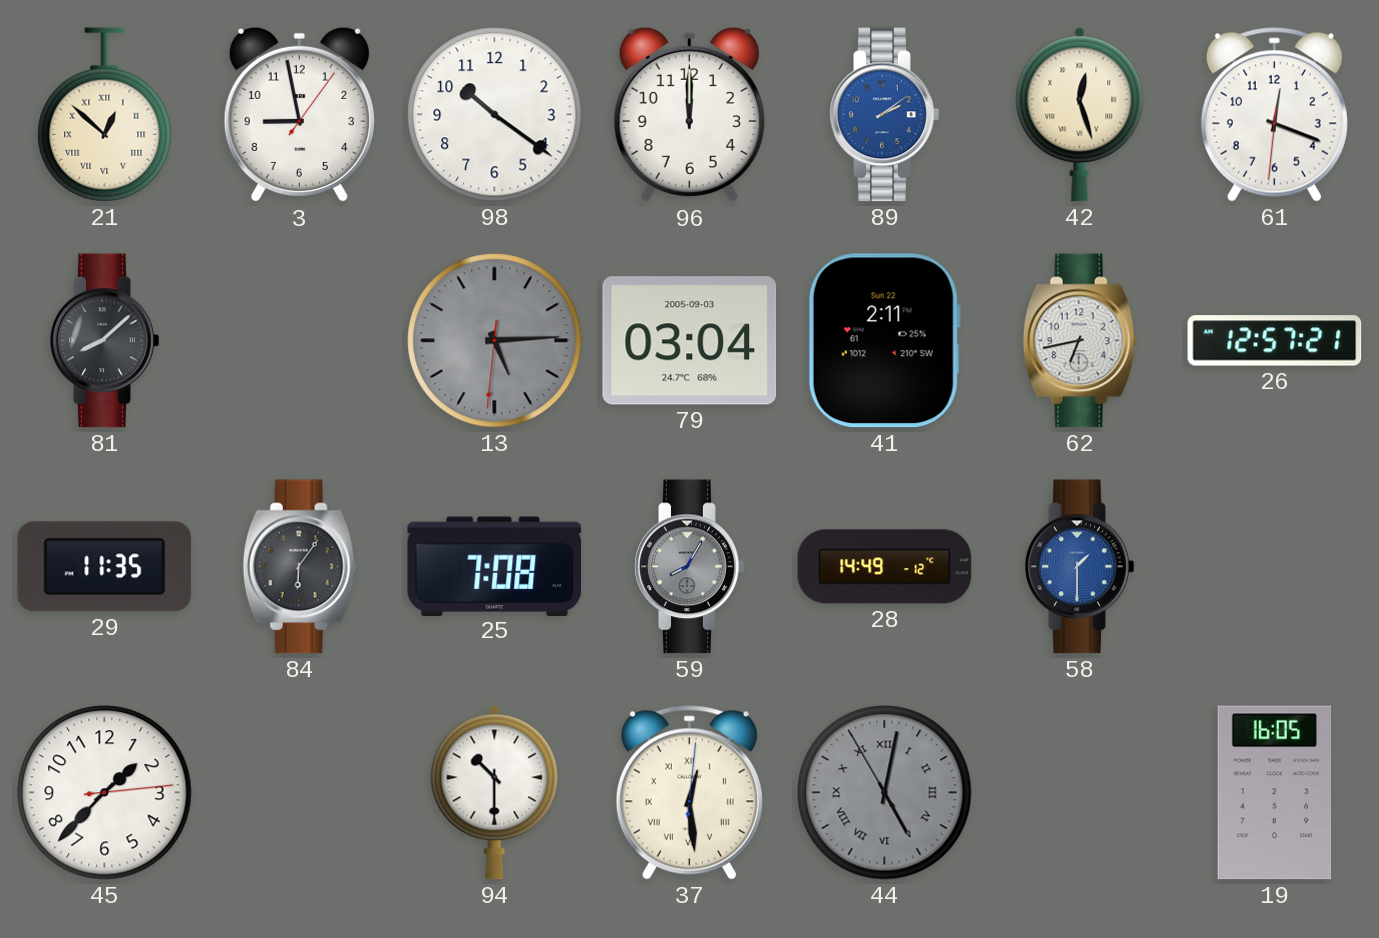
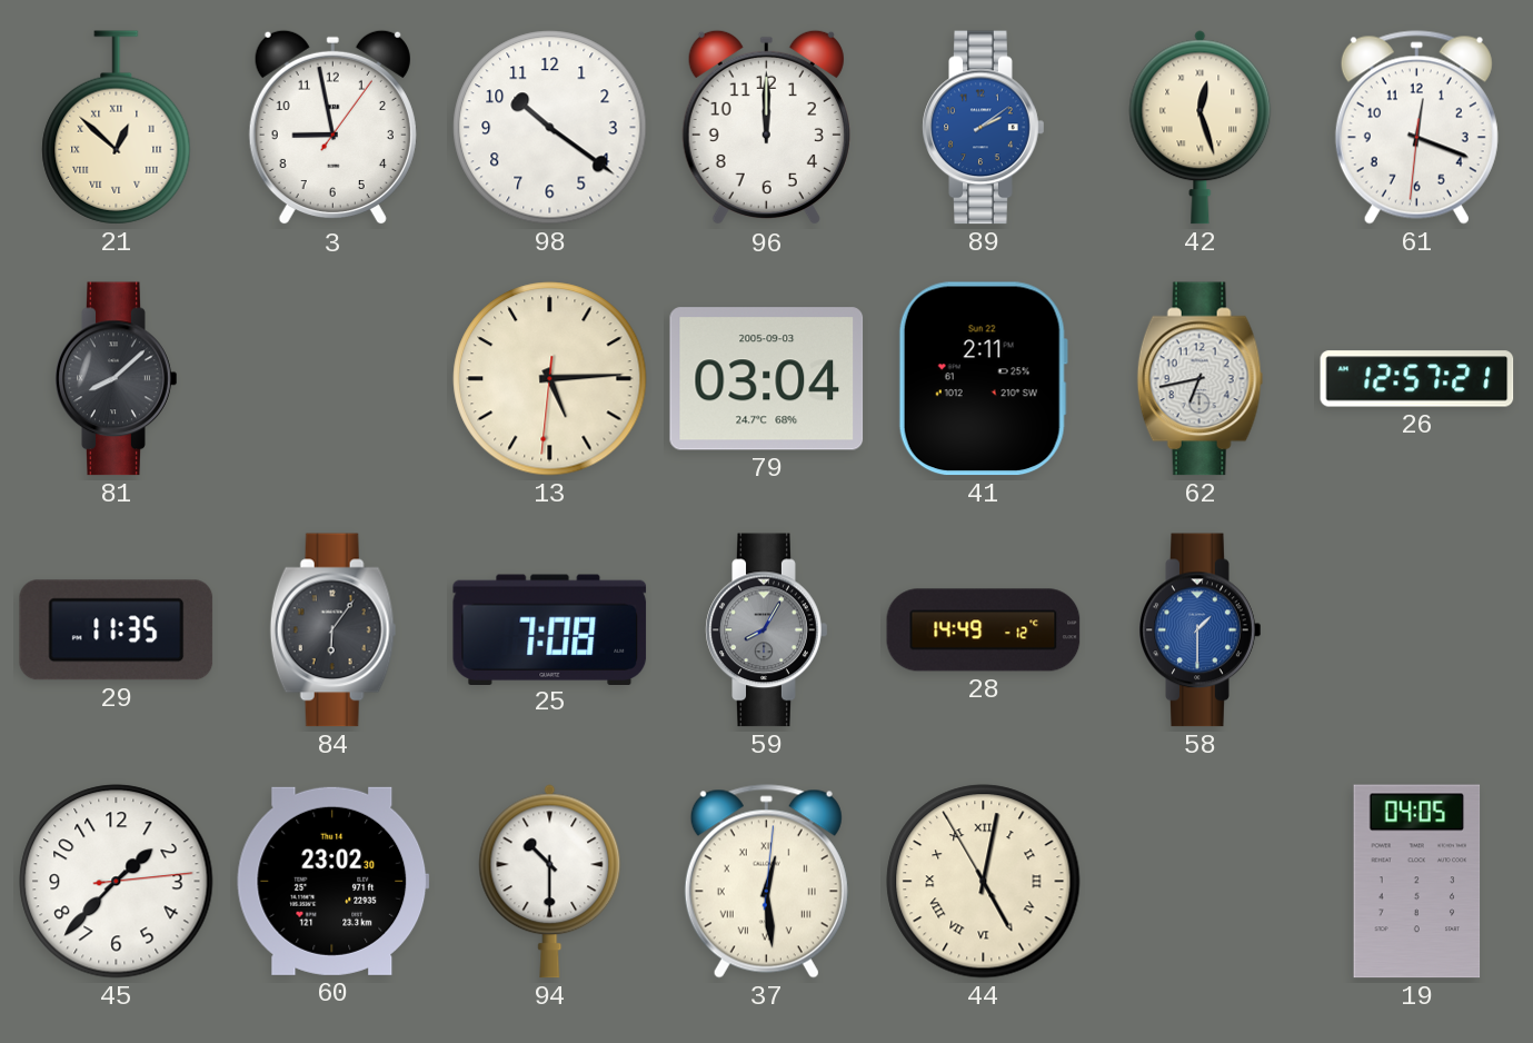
13 dial: grey -> cream (550, 379)
60: none -> 23:02 (334, 881)
44 dial: grey -> cream (984, 882)
19: 16:05 -> 04:05 (1417, 882)
